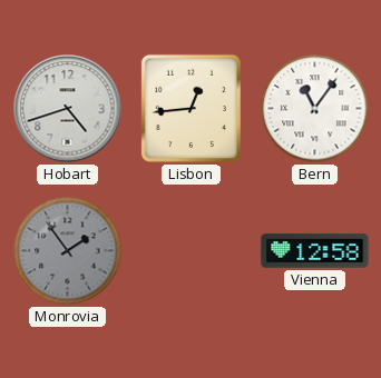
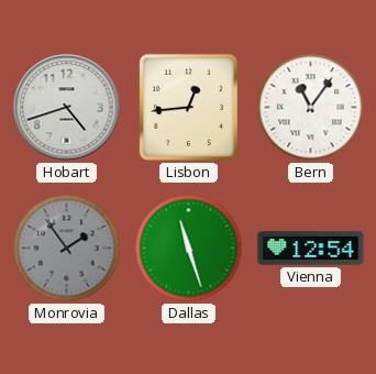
Dallas: none -> 11:27 (189, 249)
Vienna: 12:58 -> 12:54 (311, 249)
